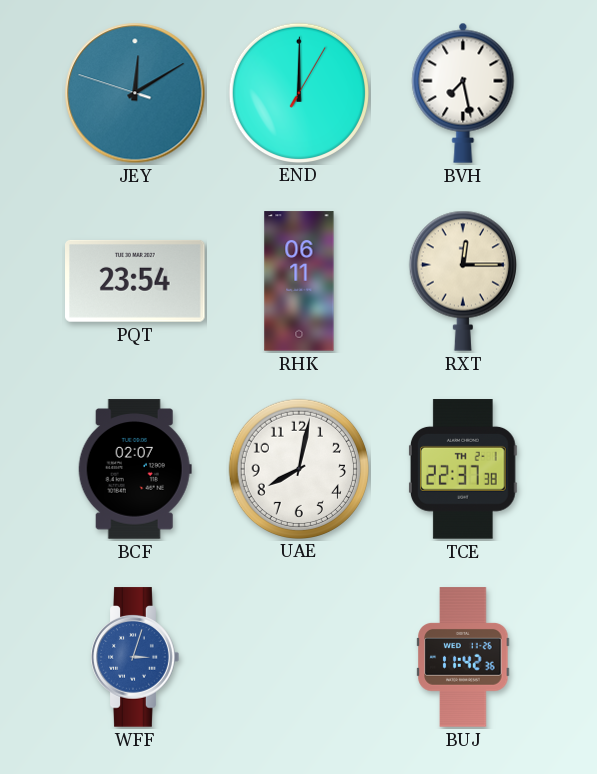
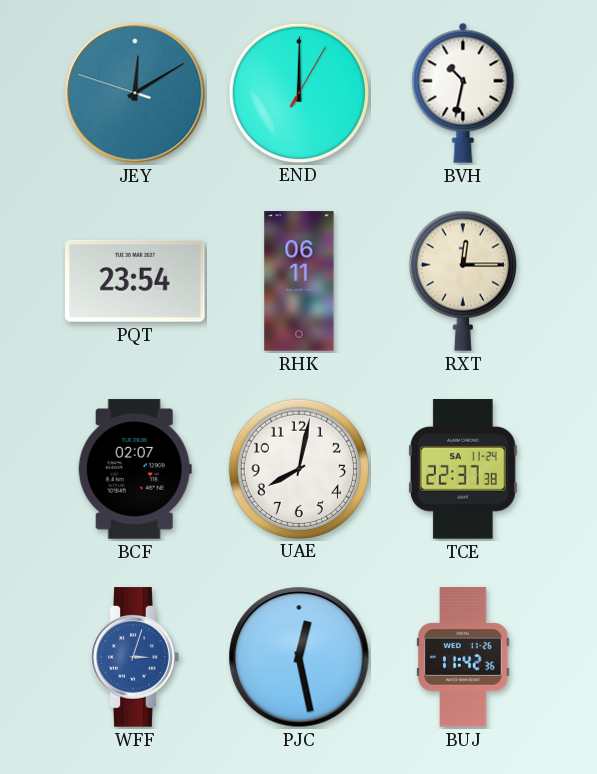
BVH: 7:28 -> 10:32 (463, 93)
TCE date: TH 2-1 -> SA 11-24 (463, 469)
PJC: none -> 12:28 (299, 657)
